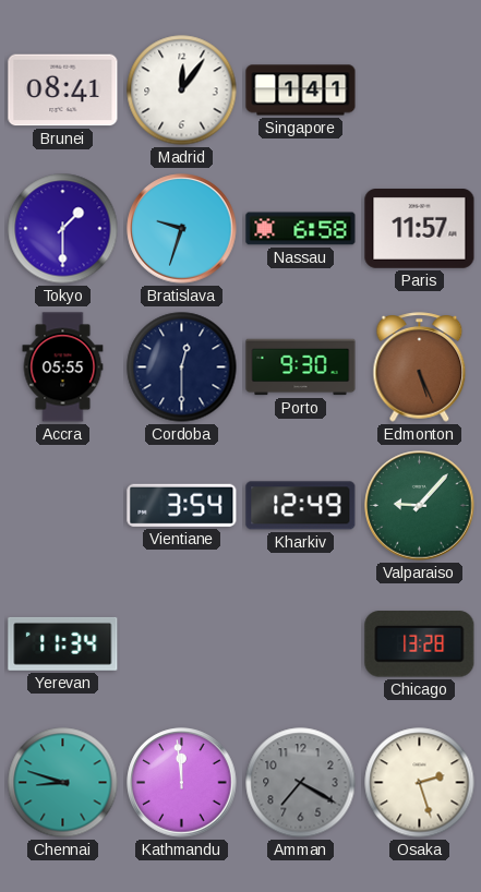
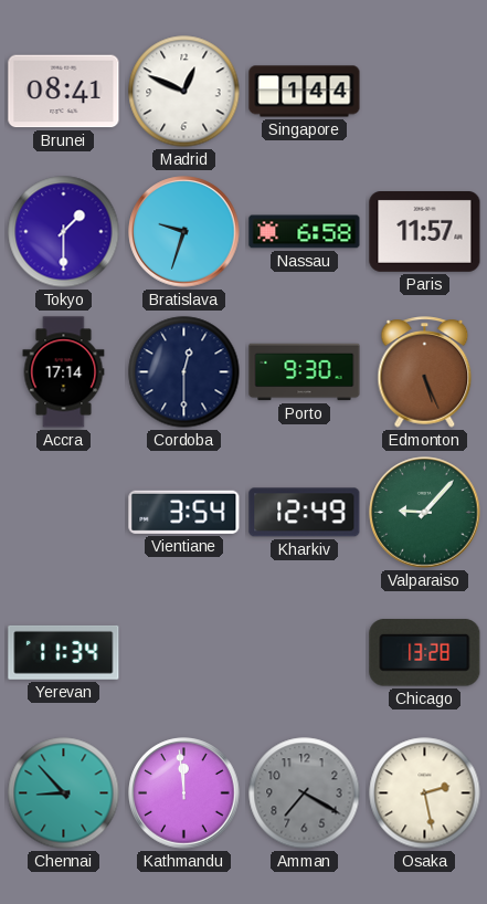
Madrid: 12:06 -> 12:49 (184, 92)
Singapore: 1:41 -> 1:44 (305, 92)
Accra: 05:55 -> 17:14 (64, 372)
Chennai: 8:48 -> 8:53 (64, 793)
Osaka: 2:27 -> 2:28 (425, 793)
